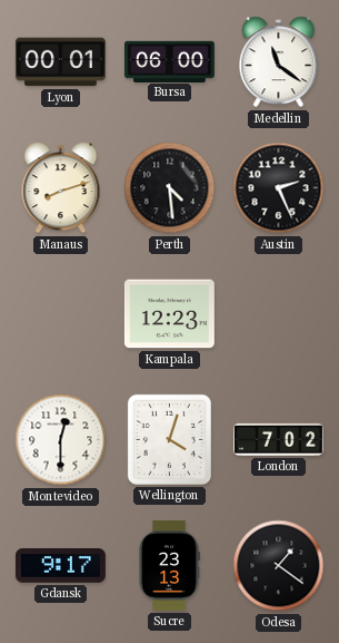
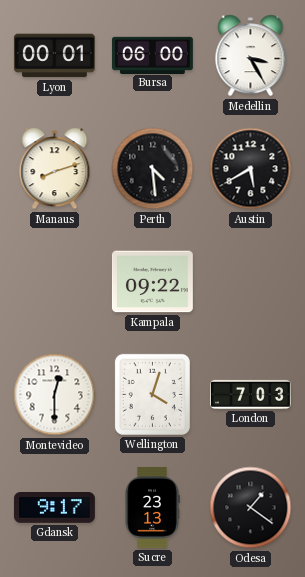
Medellin: 11:21 -> 3:25 (251, 56)
Austin: 2:26 -> 5:40 (251, 169)
Kampala: 12:23 -> 09:22 (152, 282)
London: 7:02 -> 7:03 (250, 394)
